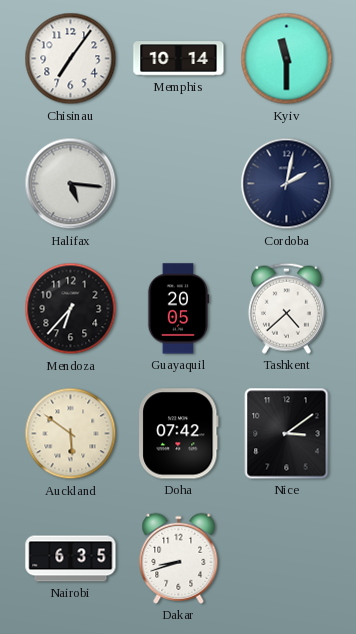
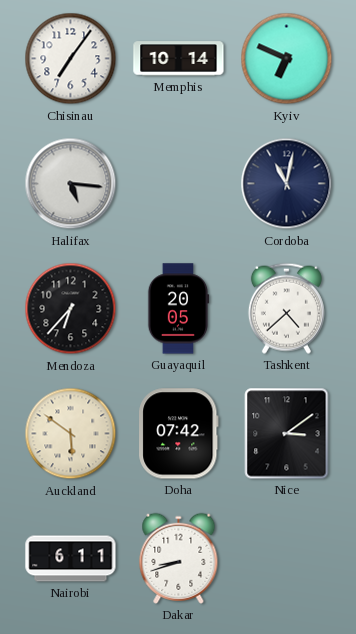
Kyiv: 11:30 -> 6:49 (287, 59)
Cordoba: 2:02 -> 11:02 (287, 184)
Nairobi: 6:35 -> 6:11 (71, 559)
